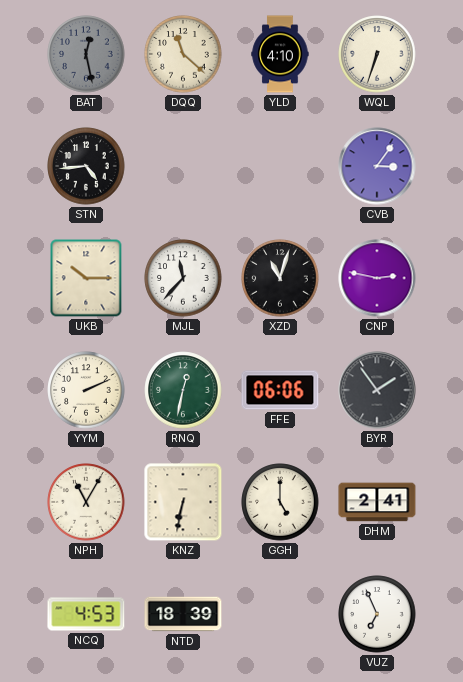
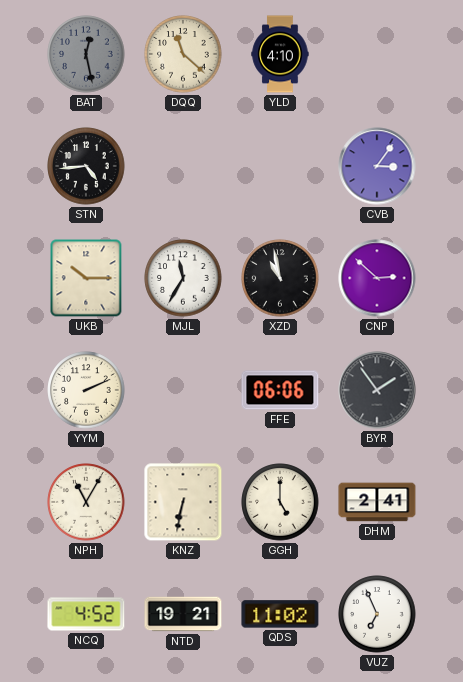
WQL: 6:33 -> none (377, 54)
MJL: 11:37 -> 11:35 (183, 278)
XZD: 11:03 -> 10:58 (280, 278)
CNP: 2:47 -> 2:52 (377, 278)
RNQ: 12:32 -> none (183, 390)
NCQ: 4:53 -> 4:52 (86, 614)
NTD: 18:39 -> 19:21 (183, 614)
QDS: none -> 11:02 (280, 614)
